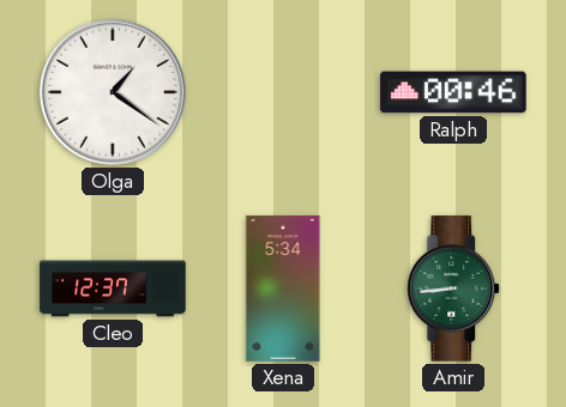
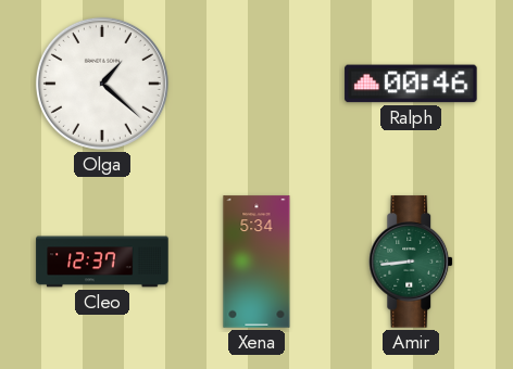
Olga: 1:21 -> 1:22 (102, 84)
